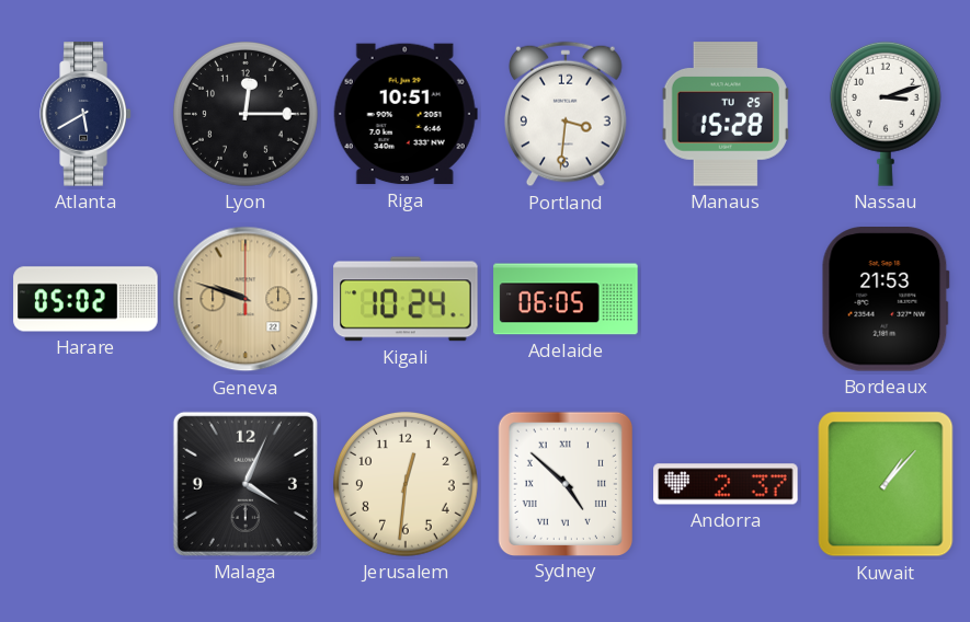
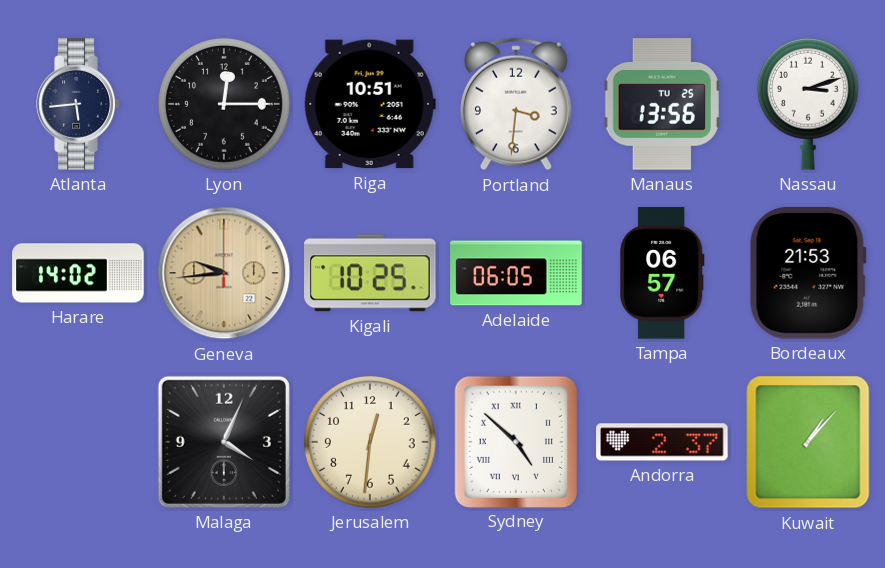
Atlanta: 5:40 -> 5:44 (78, 104)
Manaus: 15:28 -> 13:56 (662, 104)
Harare: 05:02 -> 14:02 (78, 273)
Geneva: 9:48 -> 9:44 (224, 273)
Kigali: 10:24 -> 10:25 (370, 273)
Tampa: none -> 06:57 (662, 273)
